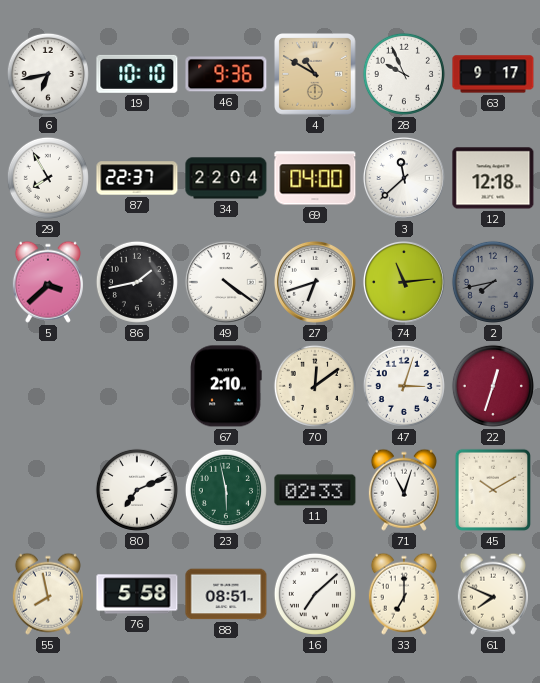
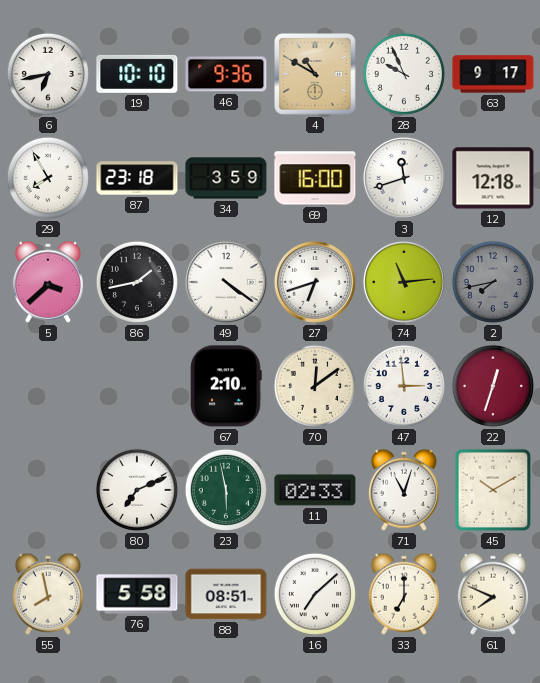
87: 22:37 -> 23:18 (137, 178)
34: 22:04 -> 3:59 (226, 178)
69: 04:00 -> 16:00 (315, 178)
3: 11:38 -> 11:42 (404, 178)
47: 3:03 -> 2:59 (404, 386)
